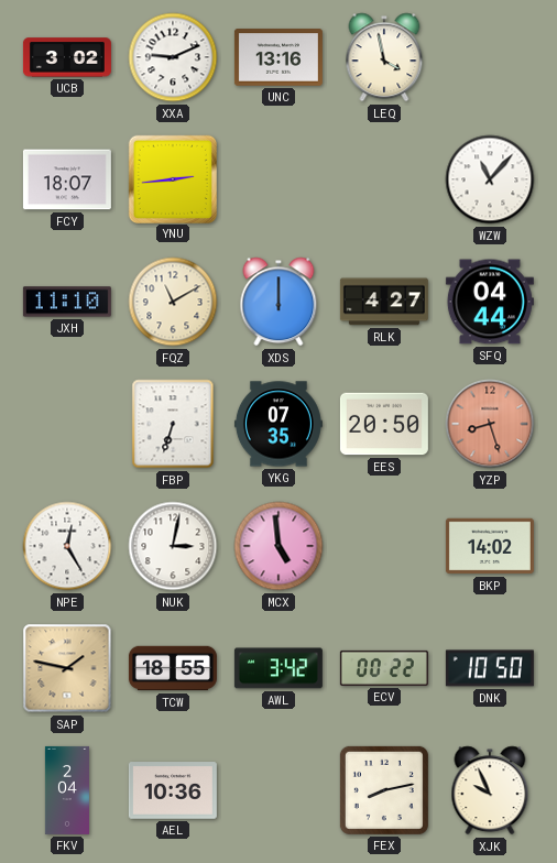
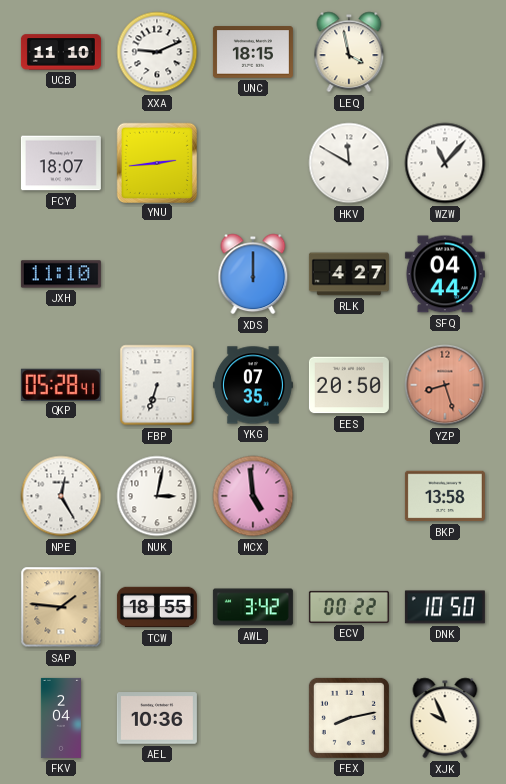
UCB: 3:02 -> 11:10 (61, 52)
UNC: 13:16 -> 18:15 (253, 52)
HKV: none -> 11:50 (349, 163)
FQZ: 11:10 -> none (173, 302)
QKP: none -> 05:28 (61, 384)
BKP: 14:02 -> 13:58 (445, 496)
SAP: 1:47 -> 1:46 (61, 607)
